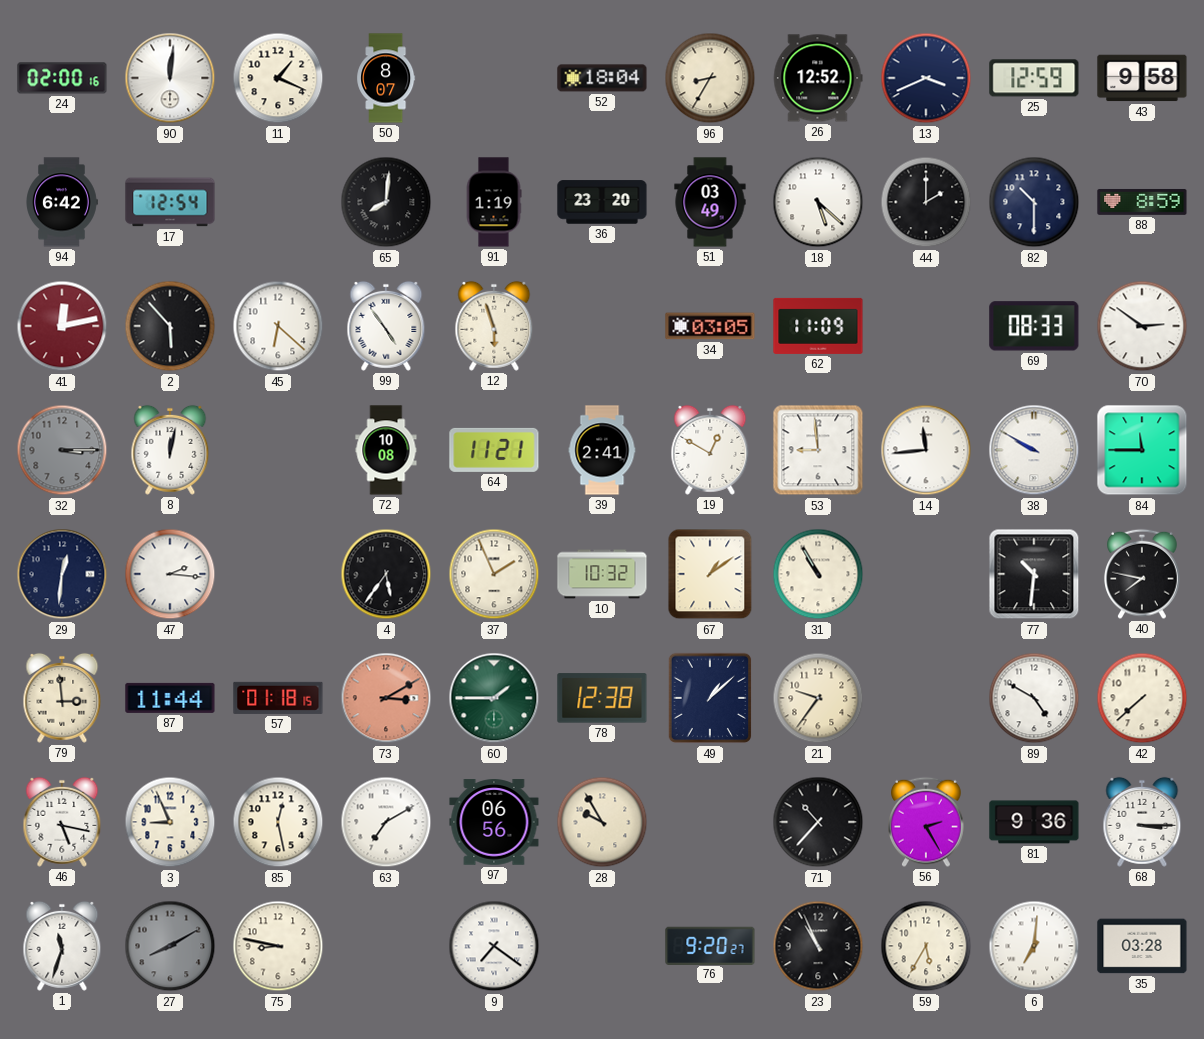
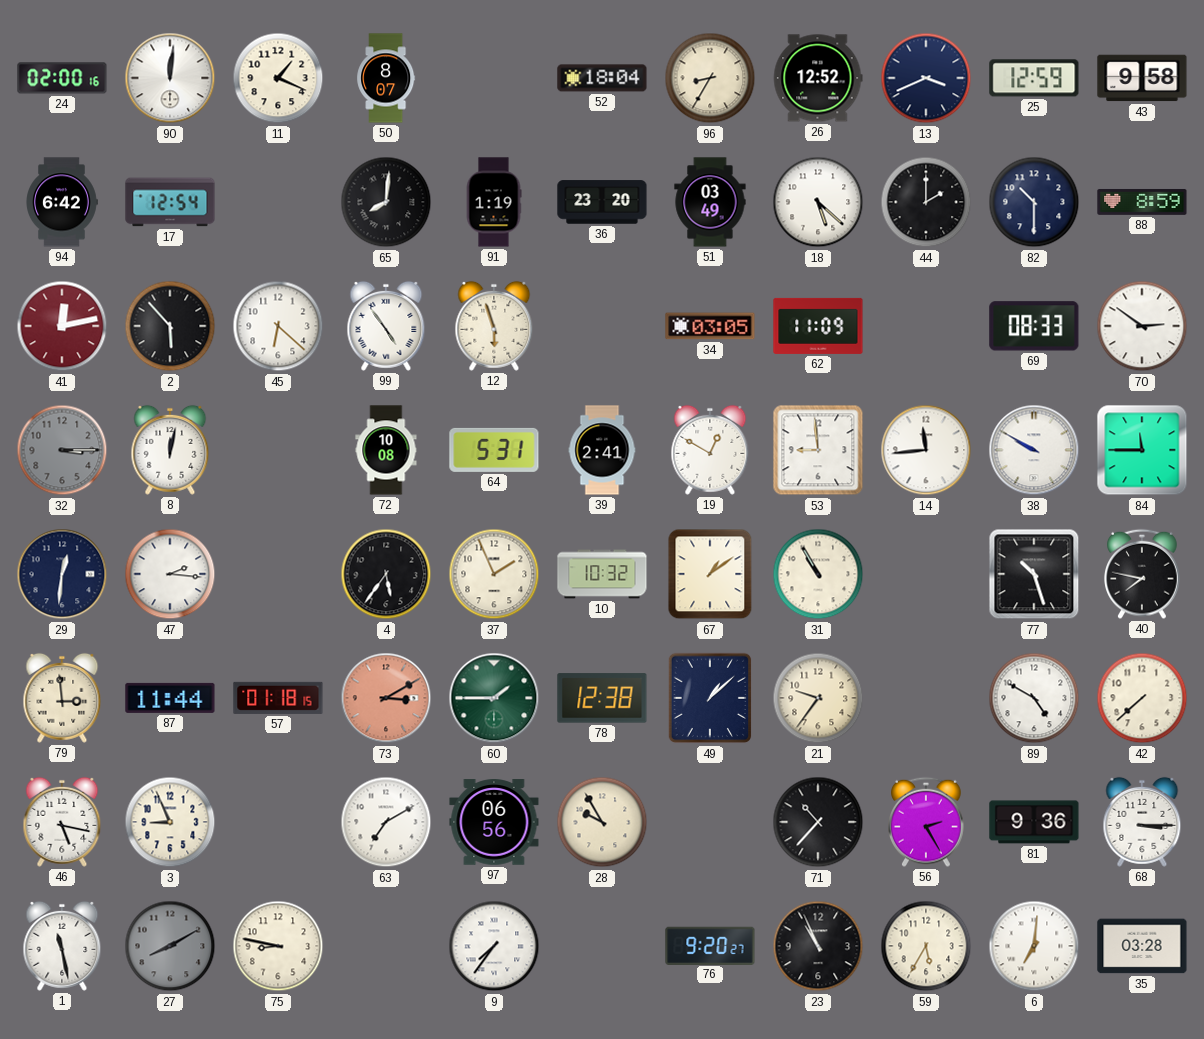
64: 11:21 -> 5:31 (494, 450)
77: 10:31 -> 10:27 (1034, 574)
85: 12:28 -> none (278, 822)
1: 11:33 -> 11:28 (62, 946)
9: 7:21 -> 7:36 (494, 946)
